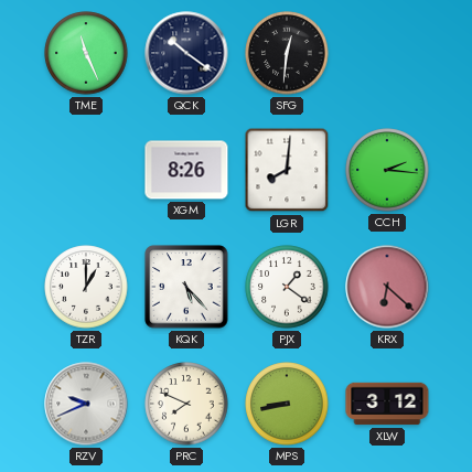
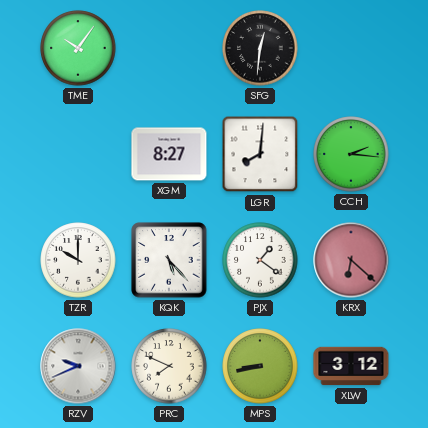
TME: 11:26 -> 10:06 (78, 48)
QCK: 10:21 -> none (186, 53)
XGM: 8:26 -> 8:27 (169, 154)
TZR: 1:00 -> 10:00 (78, 260)
